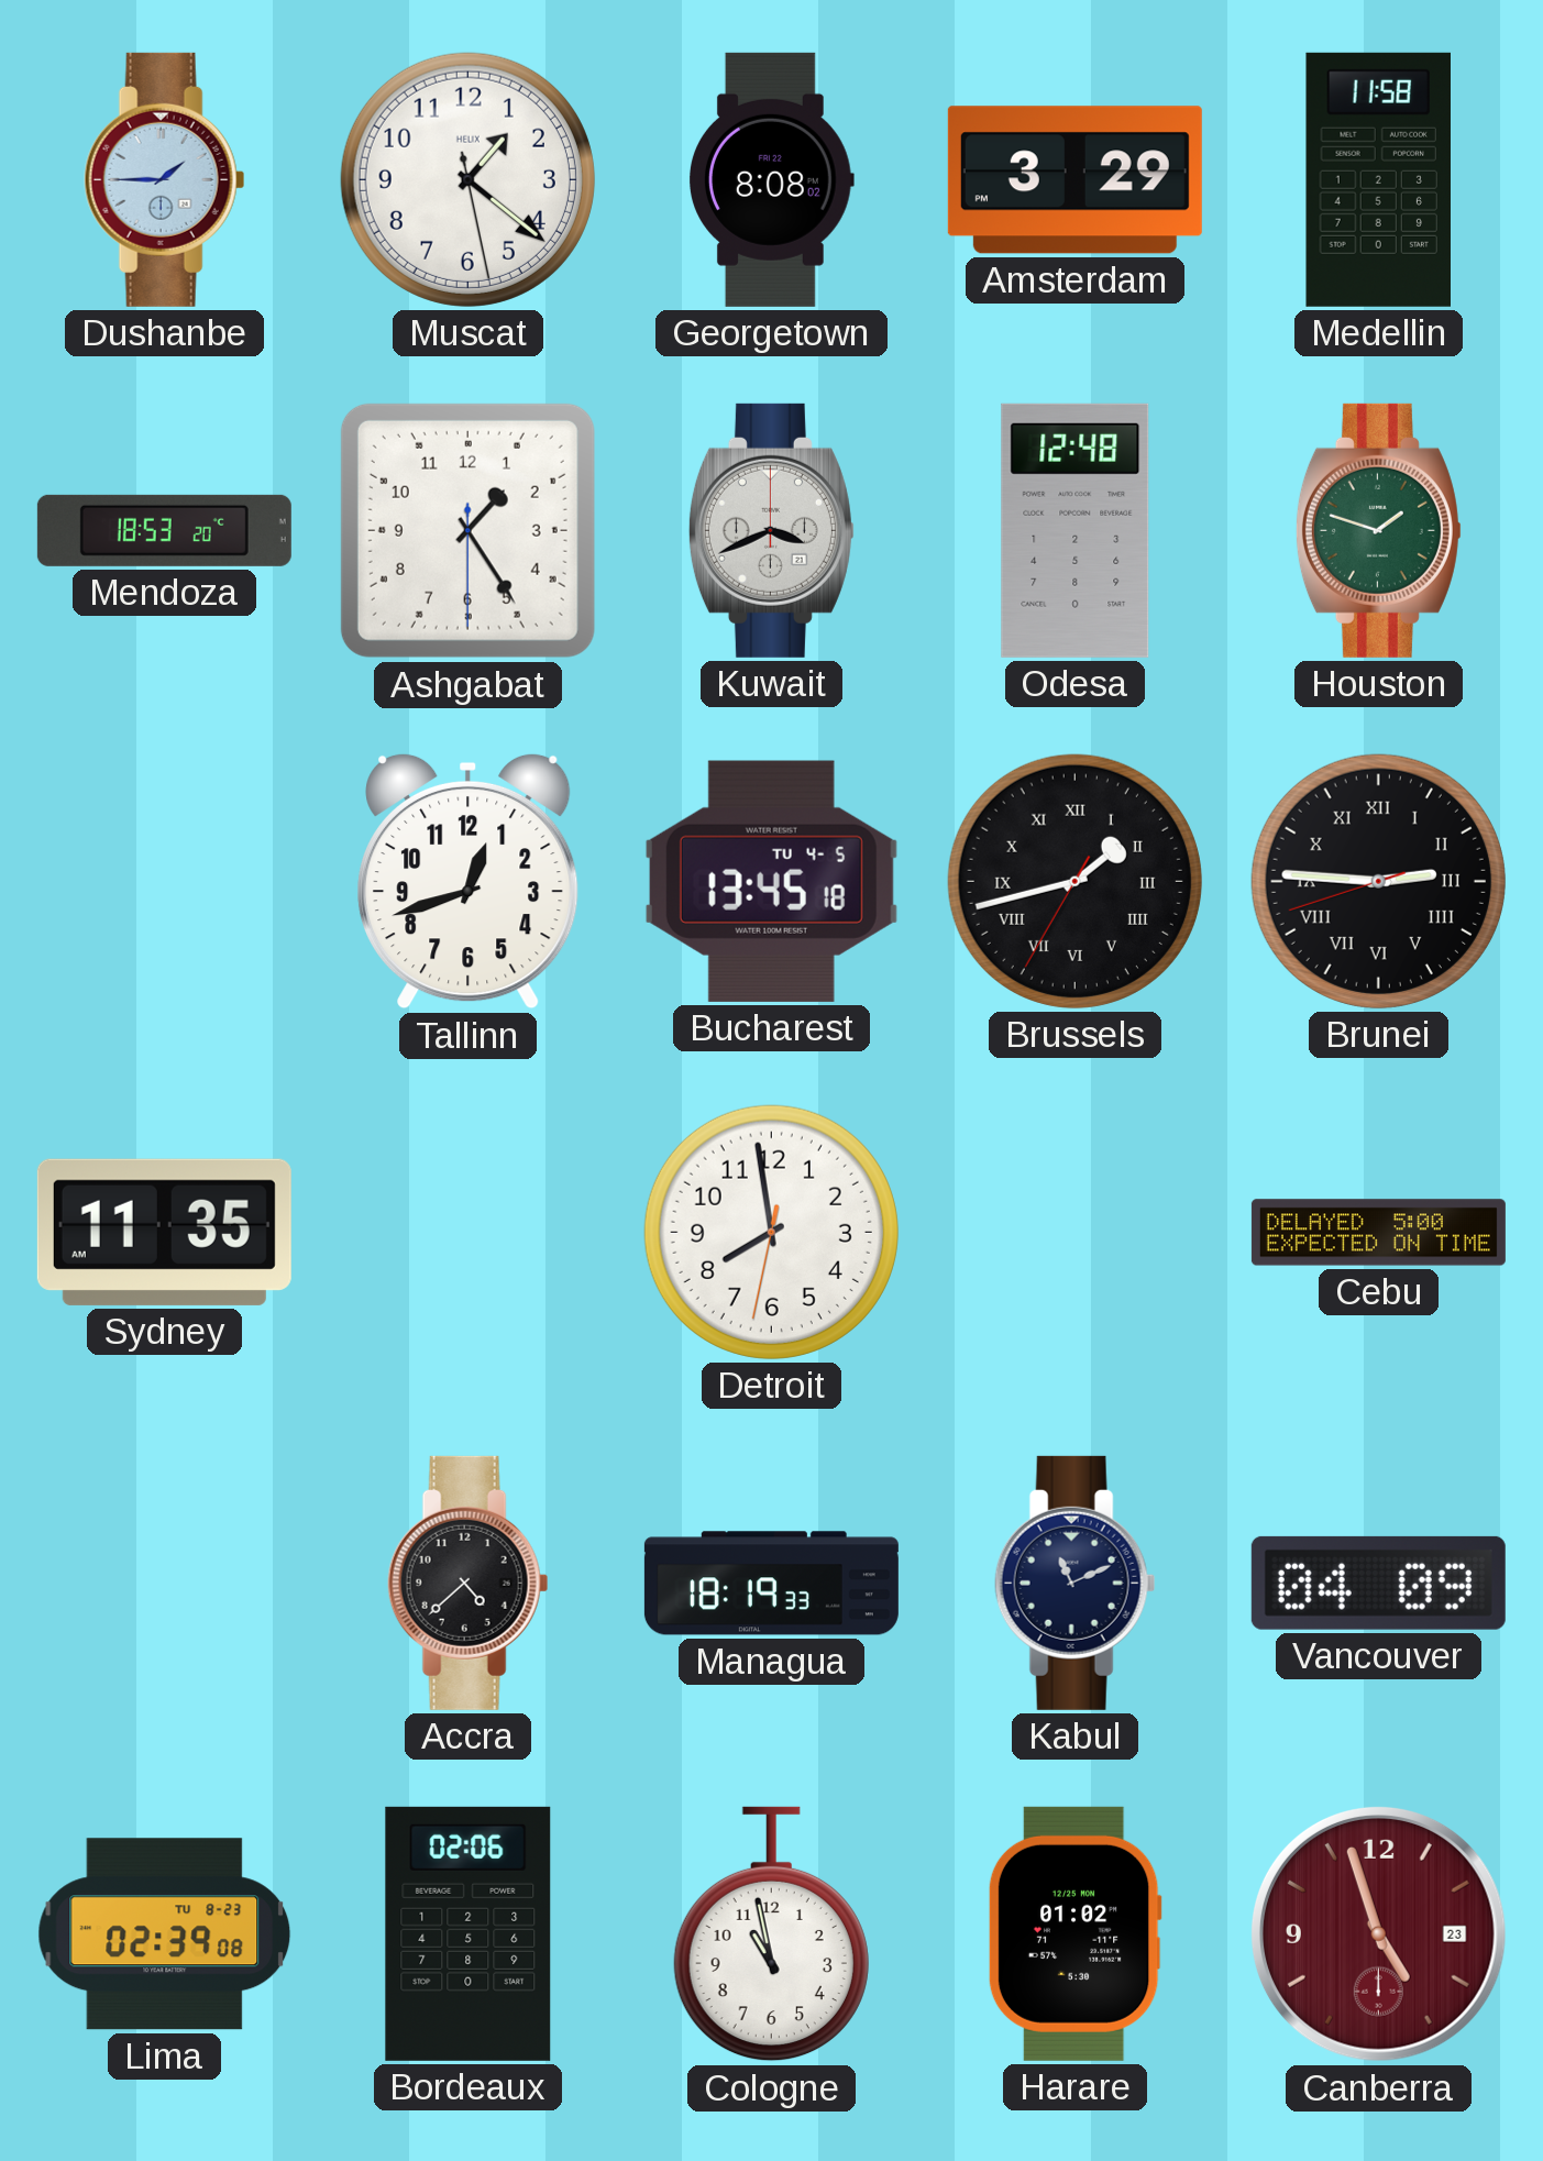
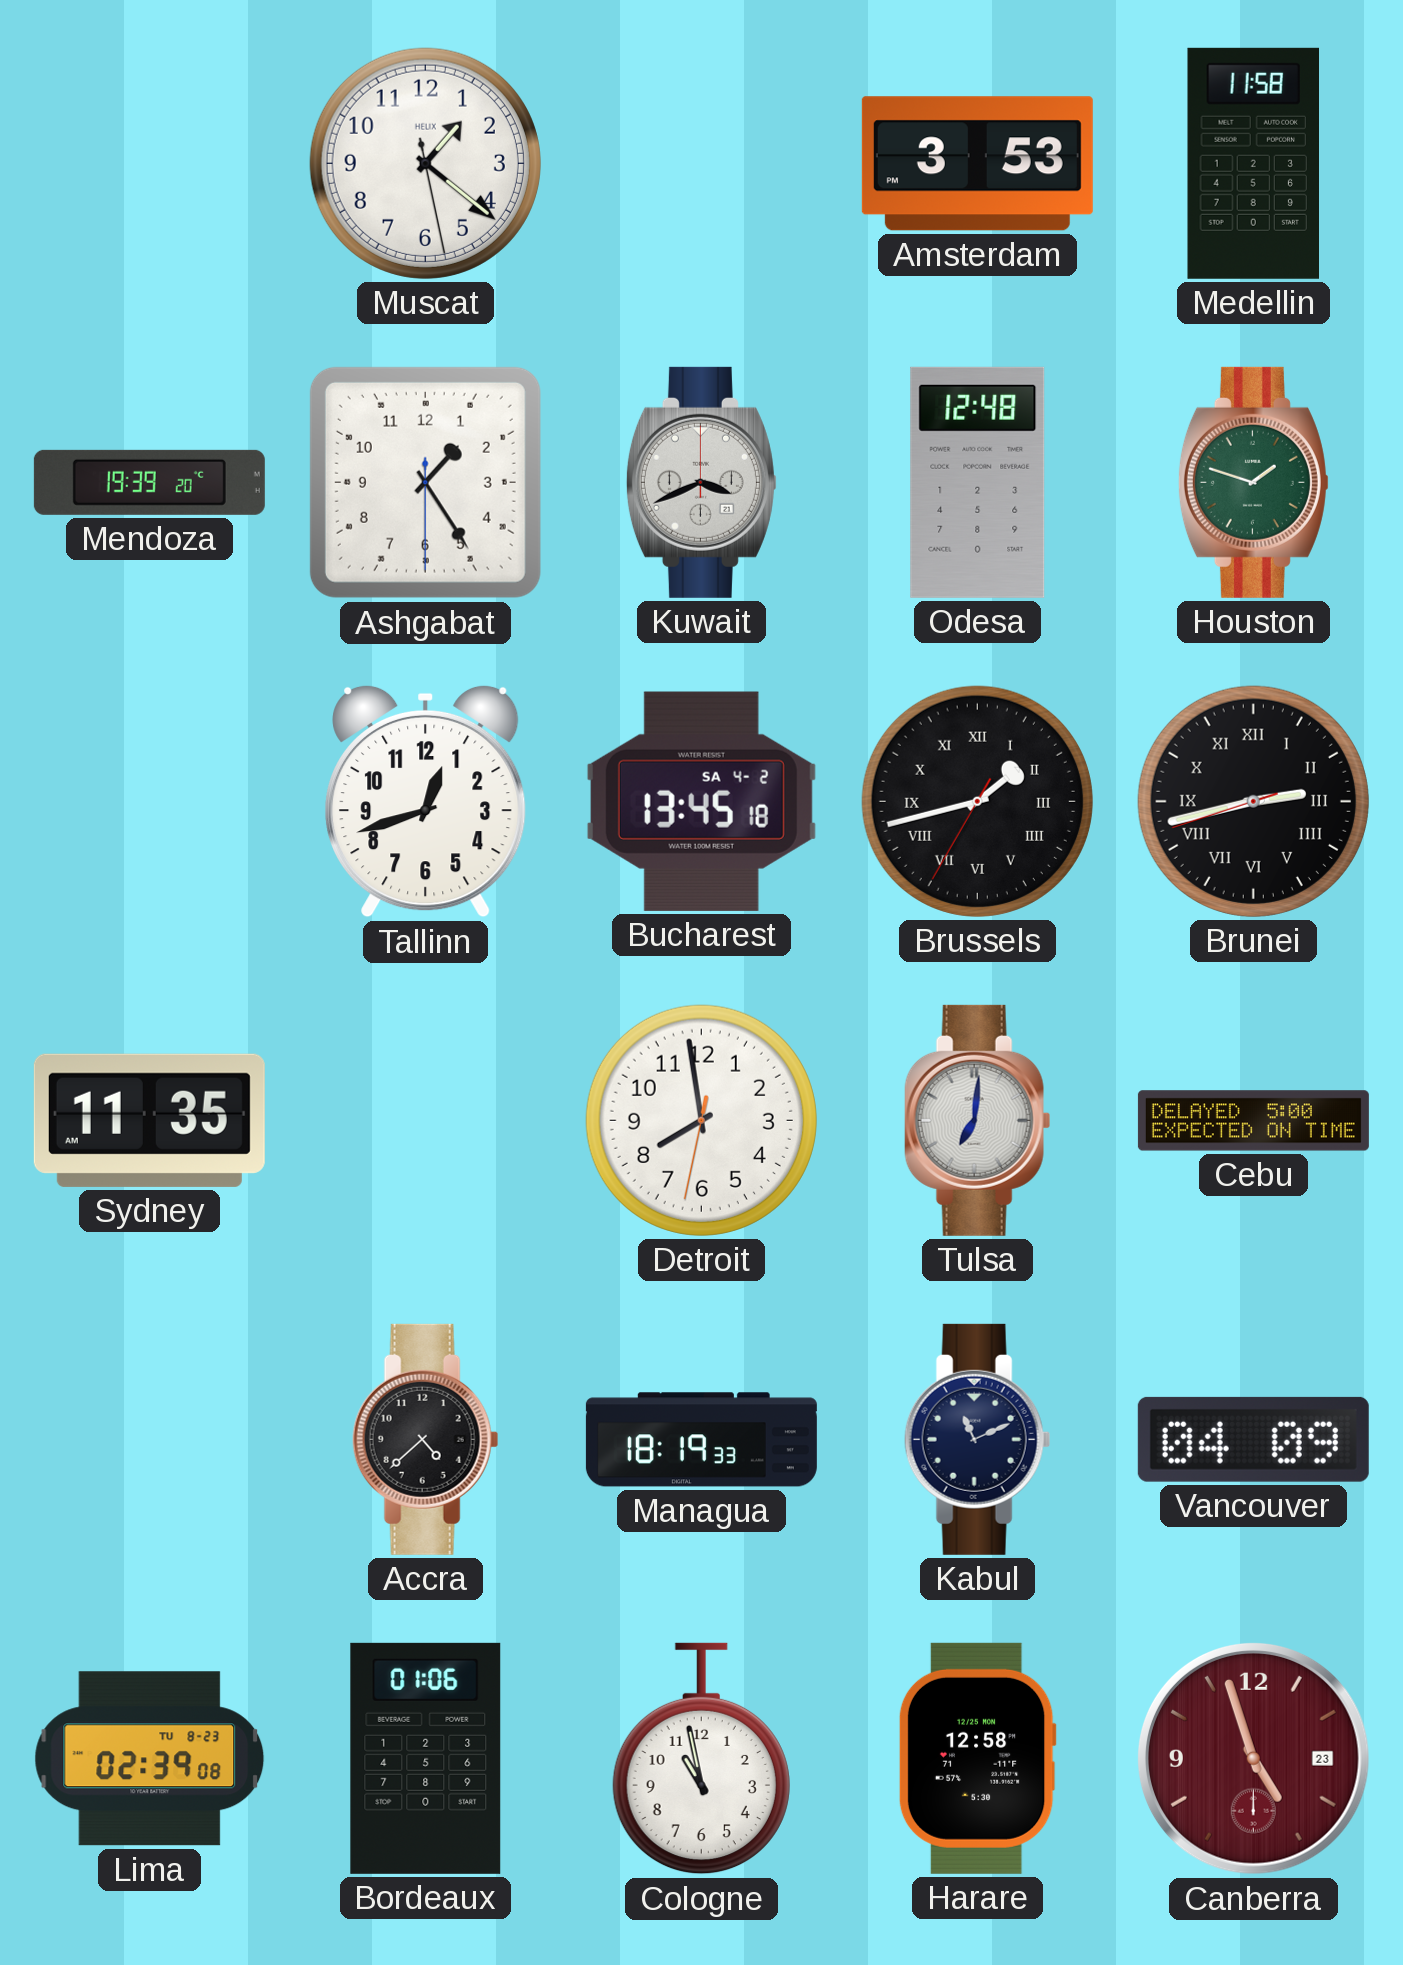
Dushanbe: 1:45 -> none (165, 179)
Georgetown: 8:08 -> none (772, 179)
Amsterdam: 3:29 -> 3:53 (977, 164)
Mendoza: 18:53 -> 19:39 (149, 482)
Bucharest date: TU 4-5 -> SA 4-2 (701, 801)
Brunei: 2:45 -> 2:42 (1253, 801)
Tulsa: none -> 7:01 (978, 1120)
Bordeaux: 02:06 -> 01:06 (426, 1758)
Harare: 01:02 -> 12:58 (977, 1758)
